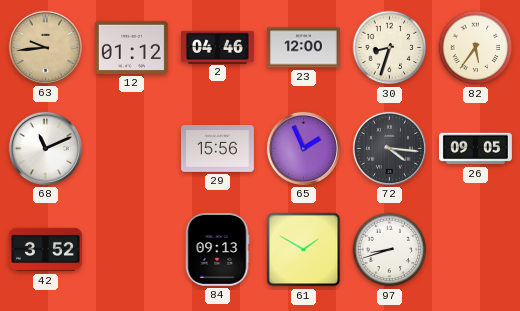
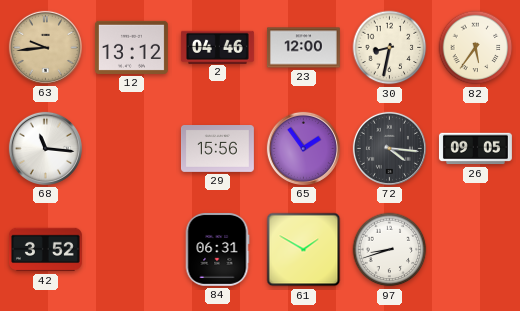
12: 01:12 -> 13:12 (131, 47)
30: 8:33 -> 8:32 (390, 48)
68: 11:11 -> 11:16 (45, 148)
65: 1:56 -> 1:54 (303, 148)
84: 09:13 -> 06:31 (217, 249)
